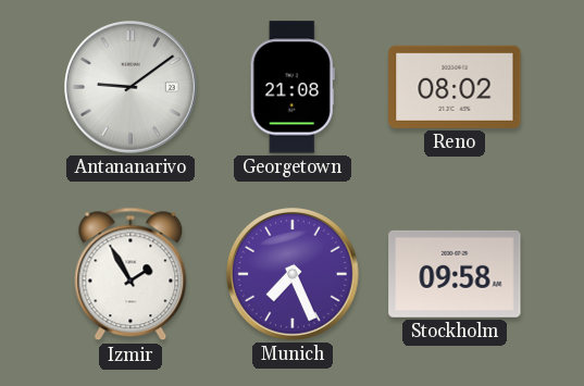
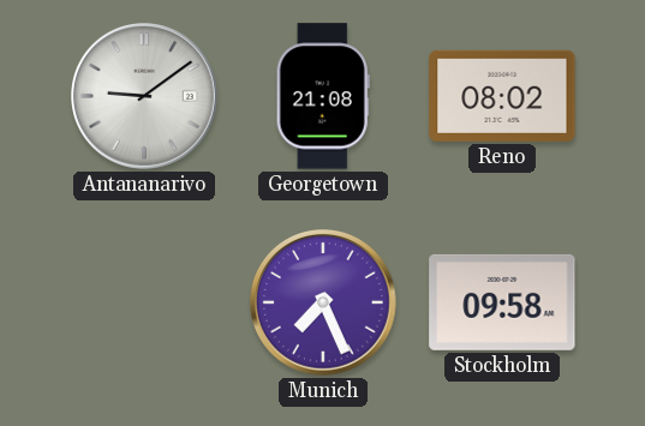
Izmir: 1:55 -> none (131, 274)
